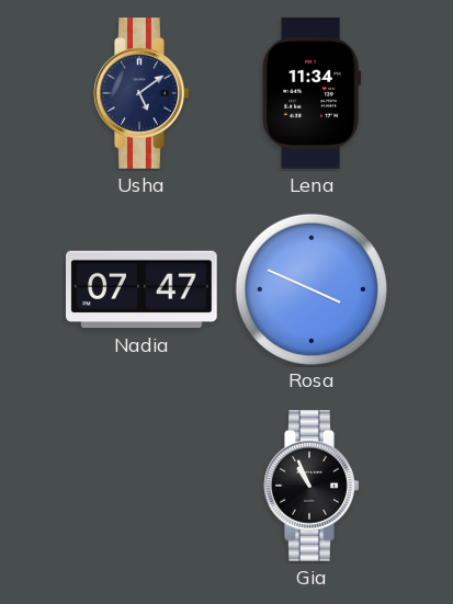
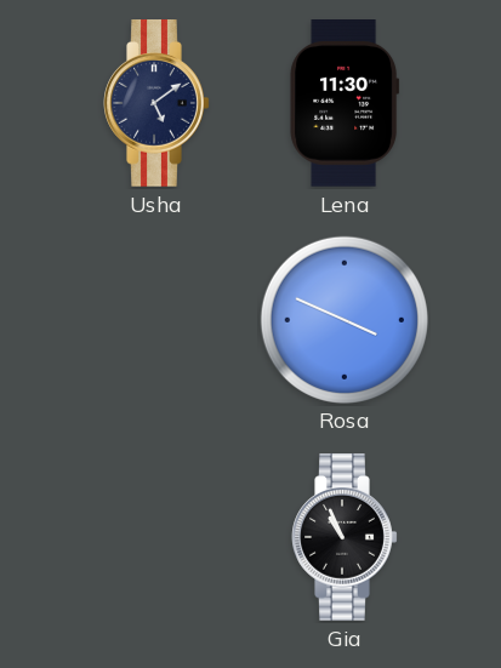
Lena: 11:34 -> 11:30 (345, 104)
Nadia: 07:47 -> none (141, 289)
